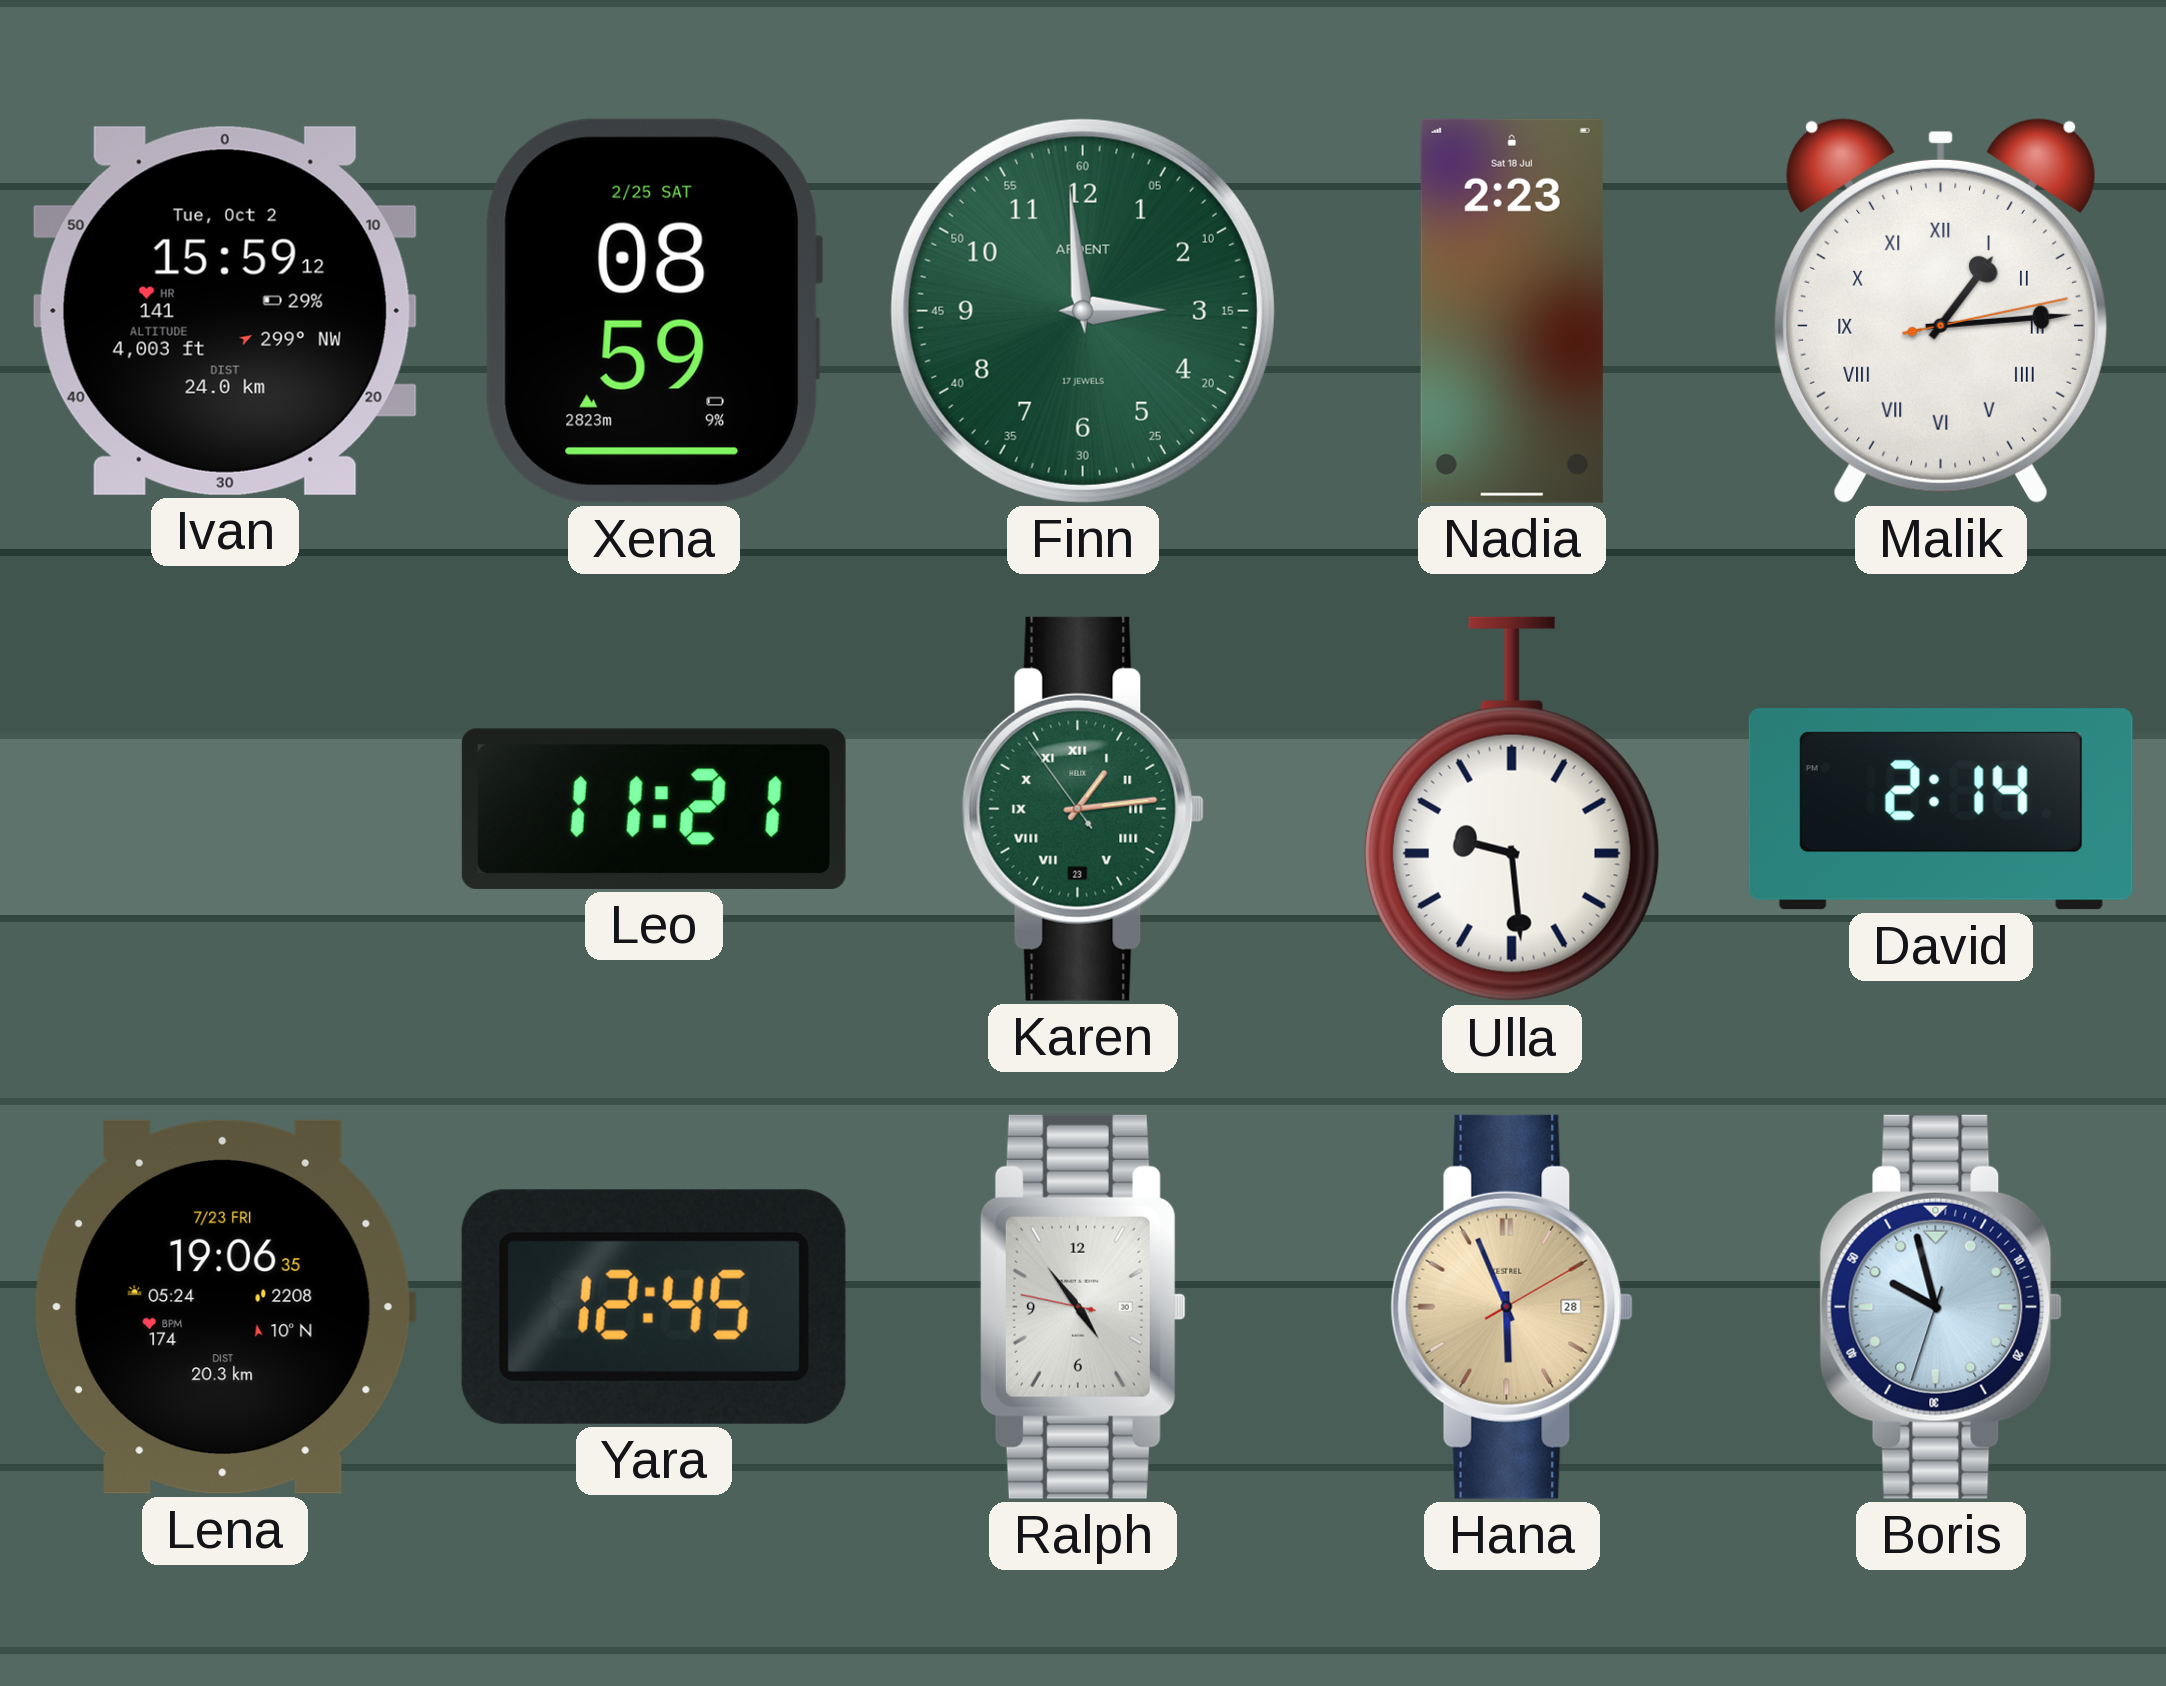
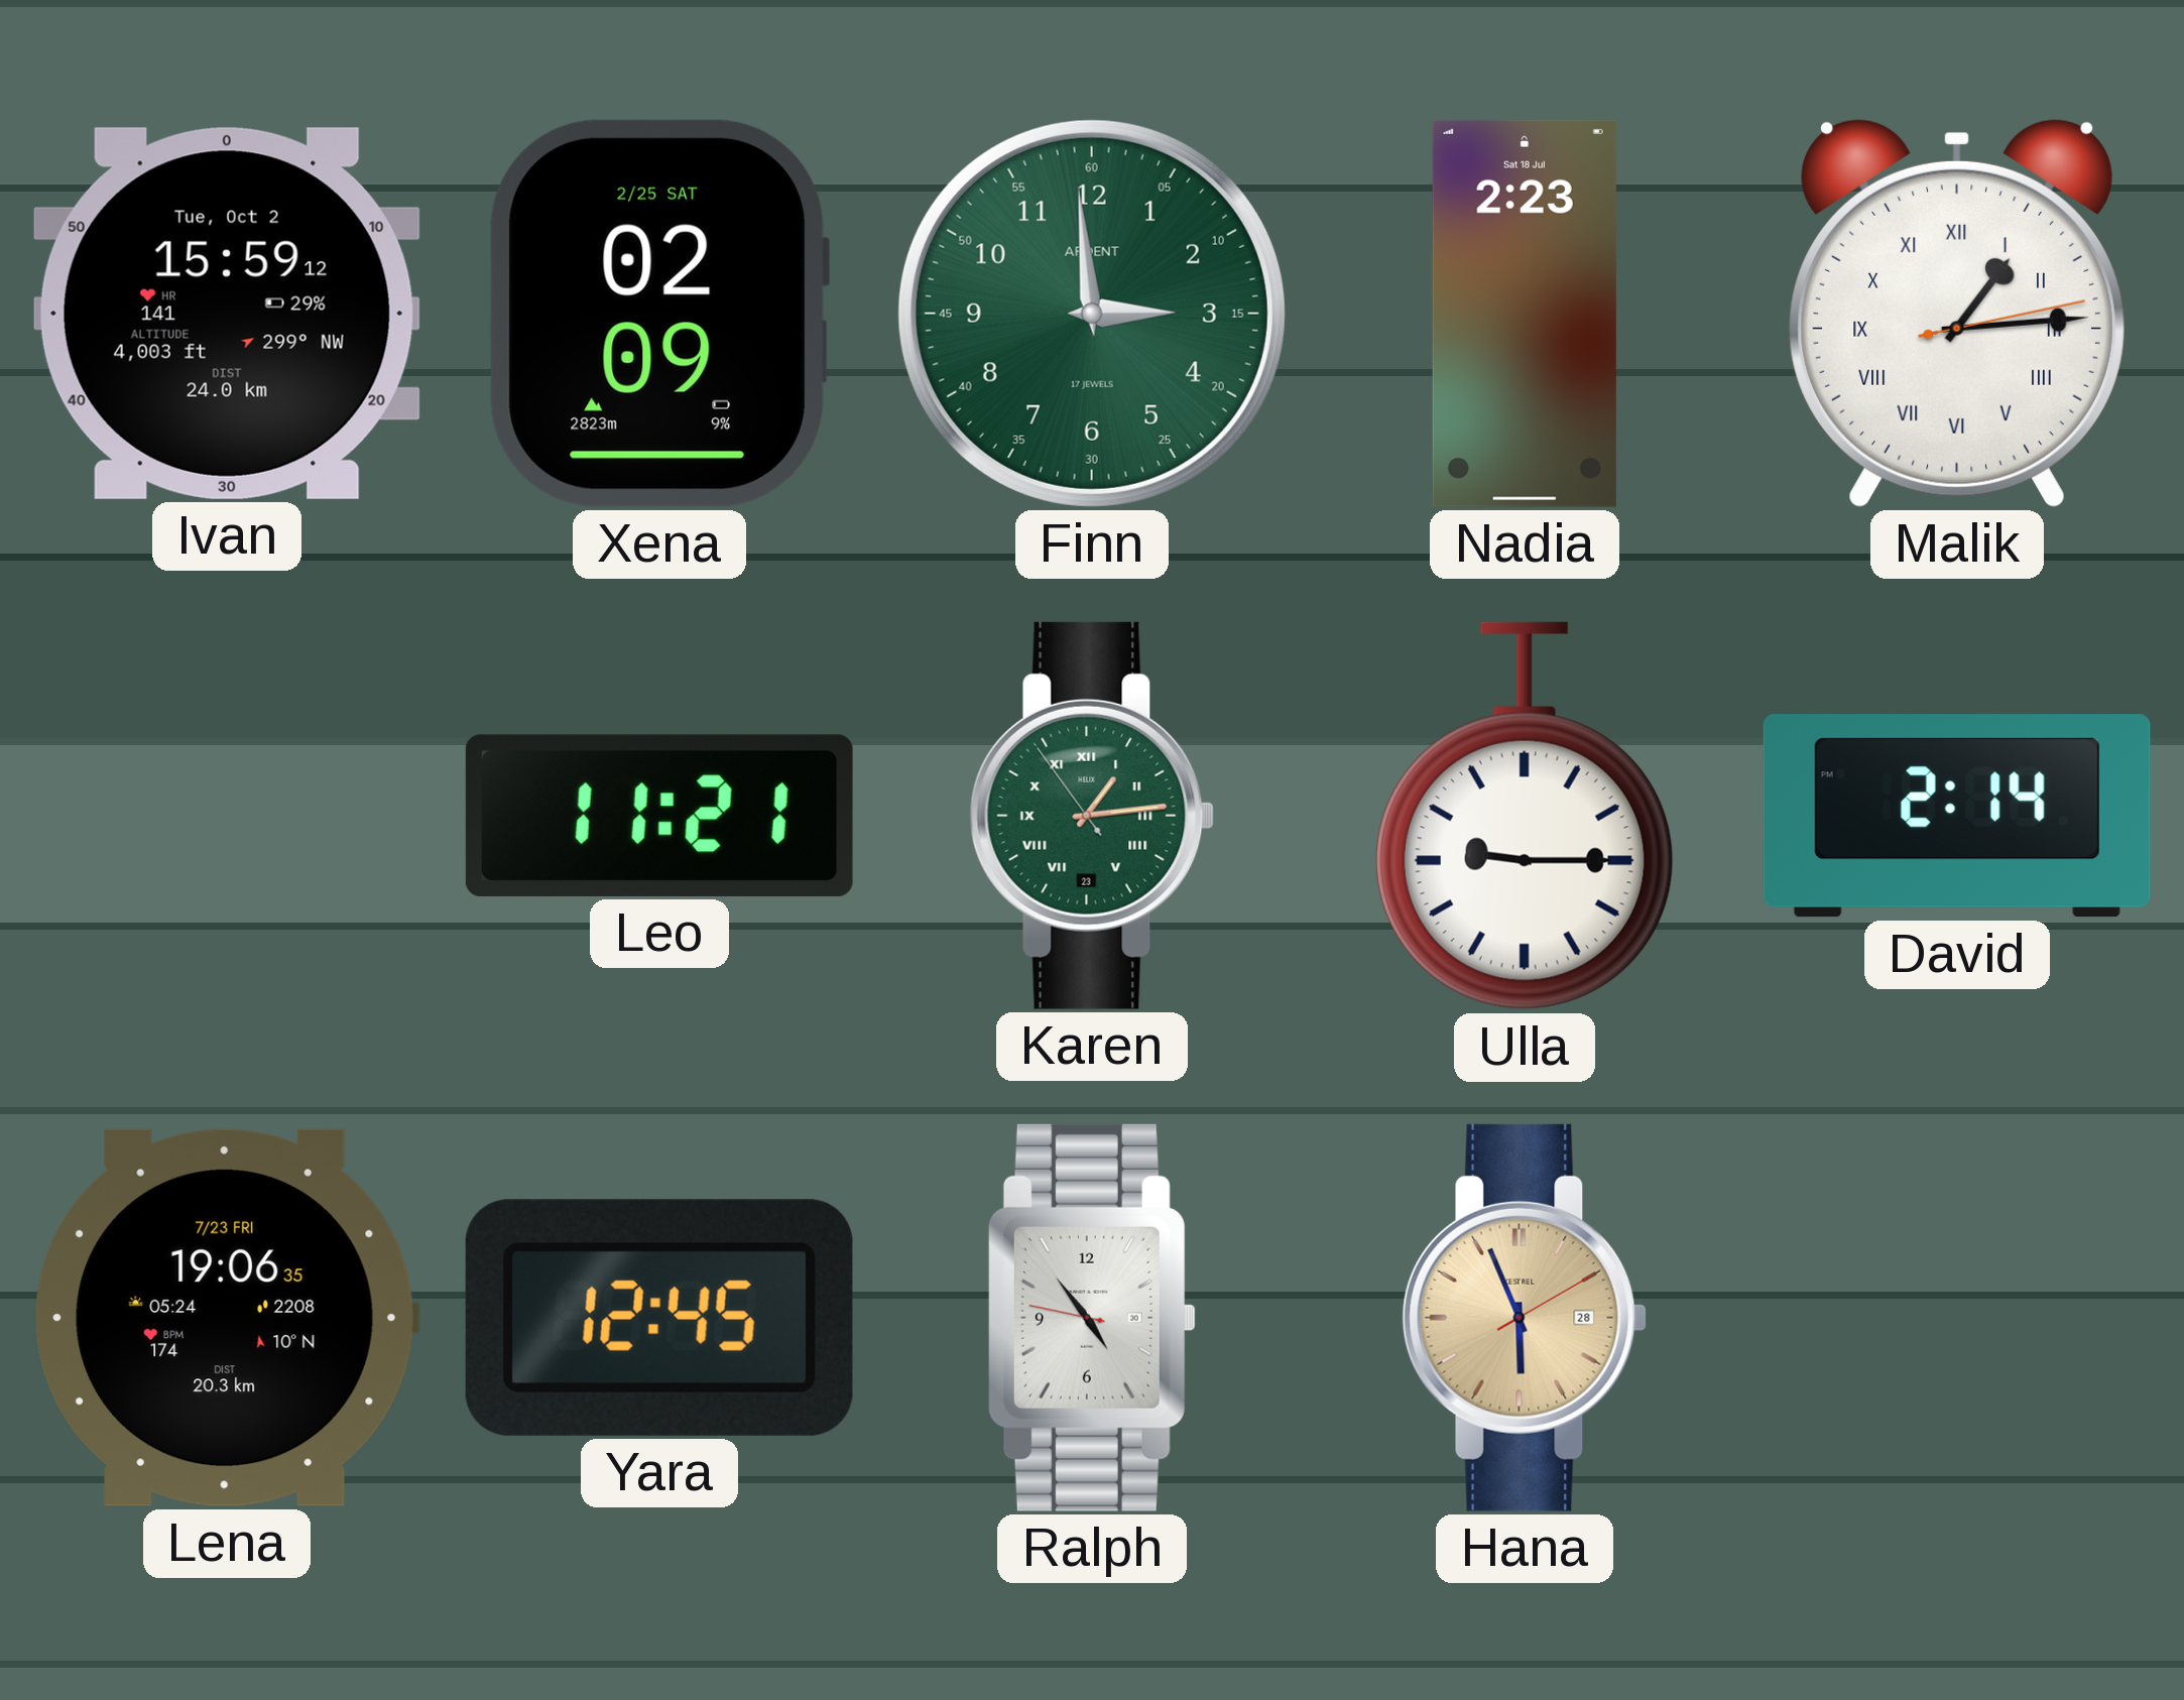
Xena: 08:59 -> 02:09 (658, 314)
Ulla: 9:29 -> 9:15 (1525, 816)
Boris: 9:57 -> none (1941, 1307)
